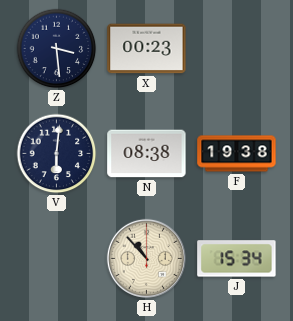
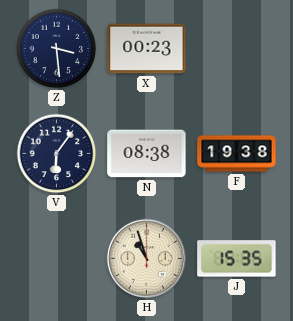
V: 6:01 -> 6:06 (57, 154)
H: 10:53 -> 10:57 (146, 258)
J: 15:34 -> 15:35 (237, 259)
